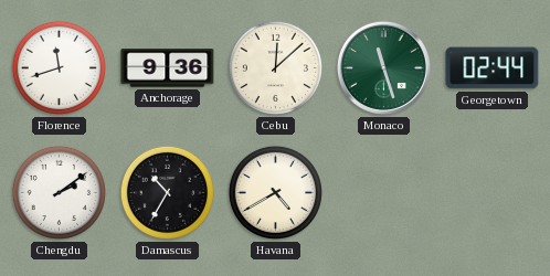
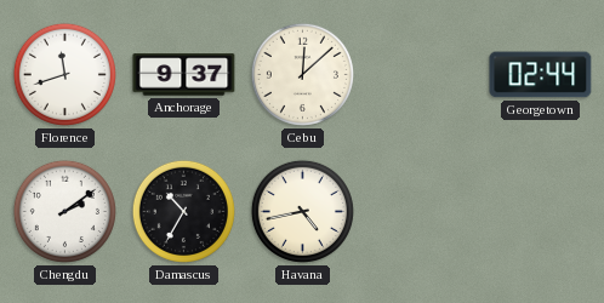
Anchorage: 9:36 -> 9:37 (184, 75)
Monaco: 11:27 -> none (383, 67)
Havana: 4:40 -> 4:43 (302, 211)
